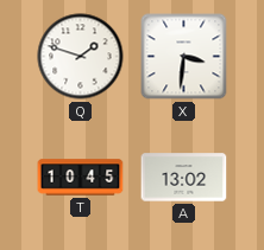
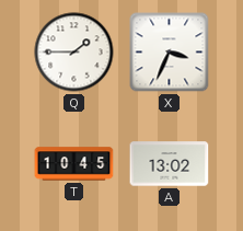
Q: 1:48 -> 1:45 (74, 53)
X: 3:31 -> 3:34 (170, 53)
